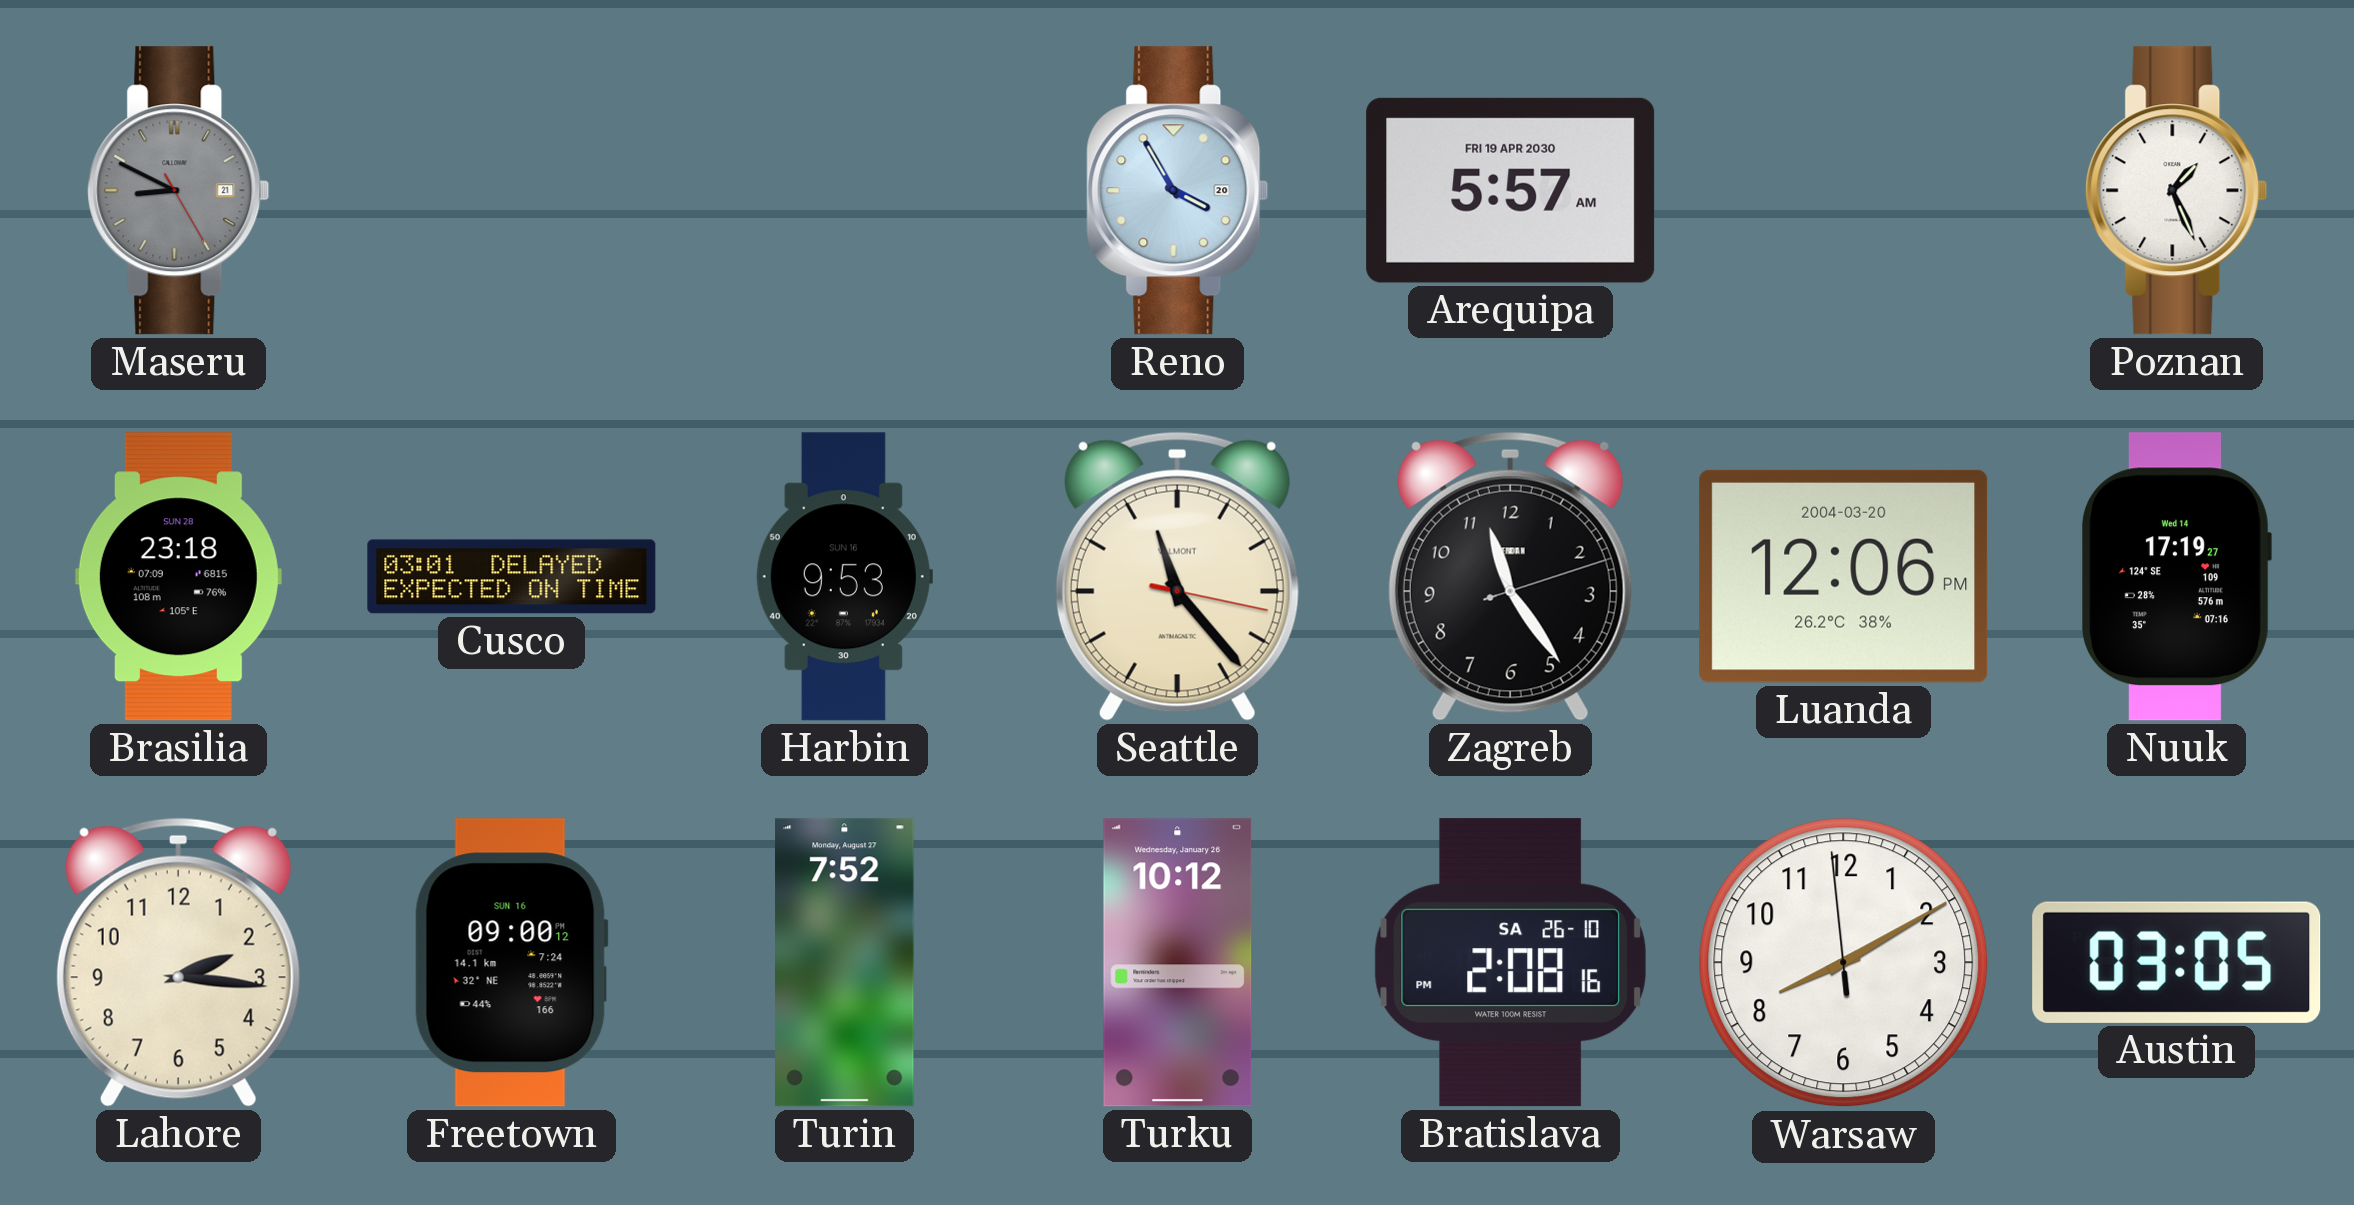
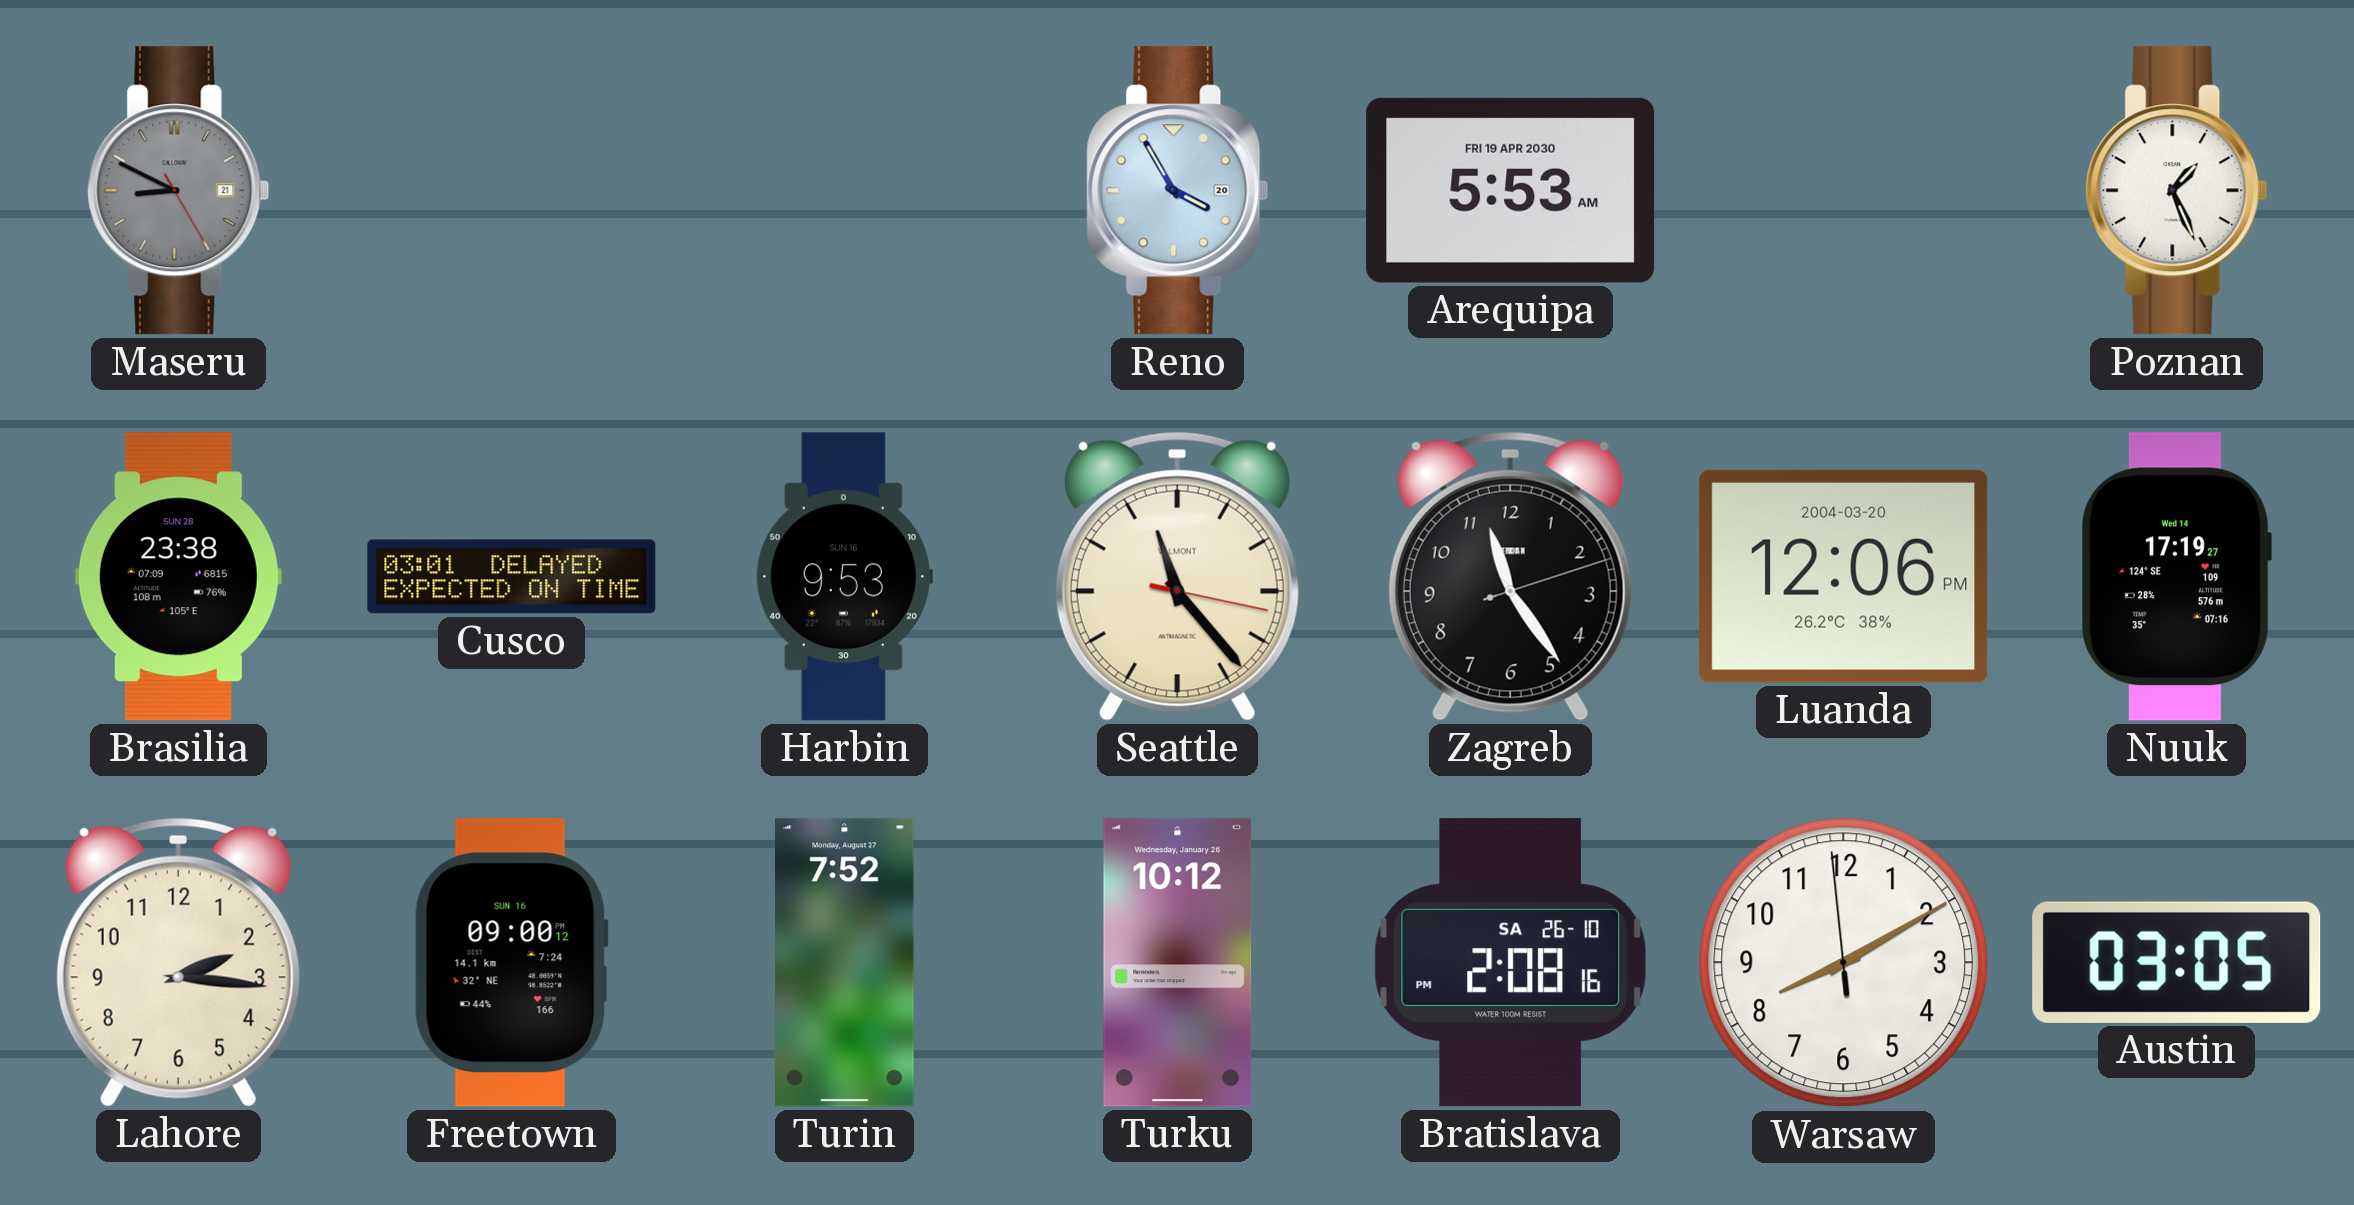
Arequipa: 5:57 -> 5:53 (1511, 190)
Brasilia: 23:18 -> 23:38 (178, 577)
